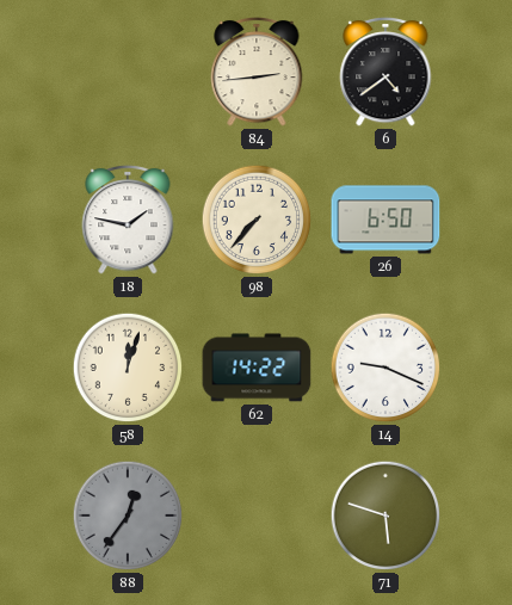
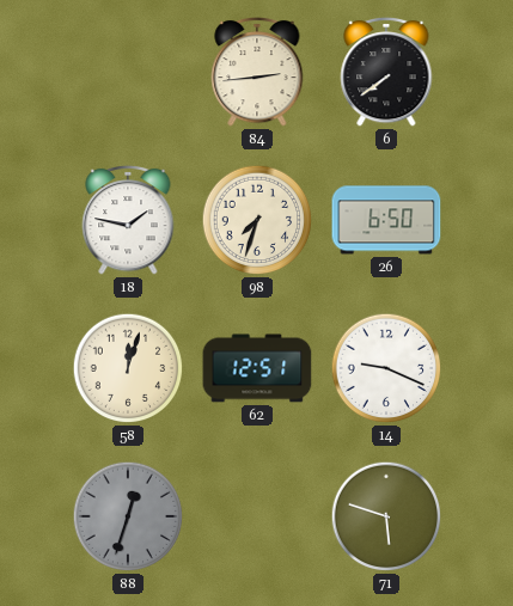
6: 4:39 -> 7:39 (386, 72)
98: 7:37 -> 7:33 (257, 220)
62: 14:22 -> 12:51 (257, 368)
88: 12:36 -> 12:33 (128, 516)
